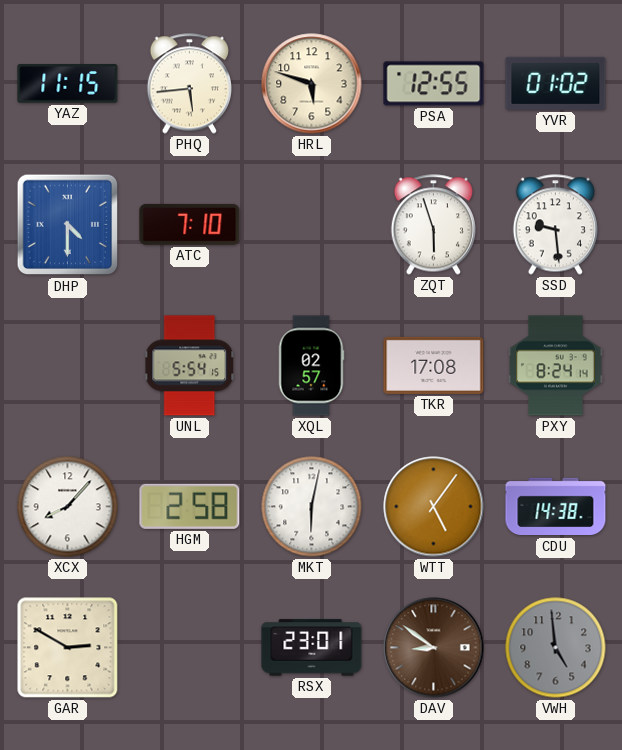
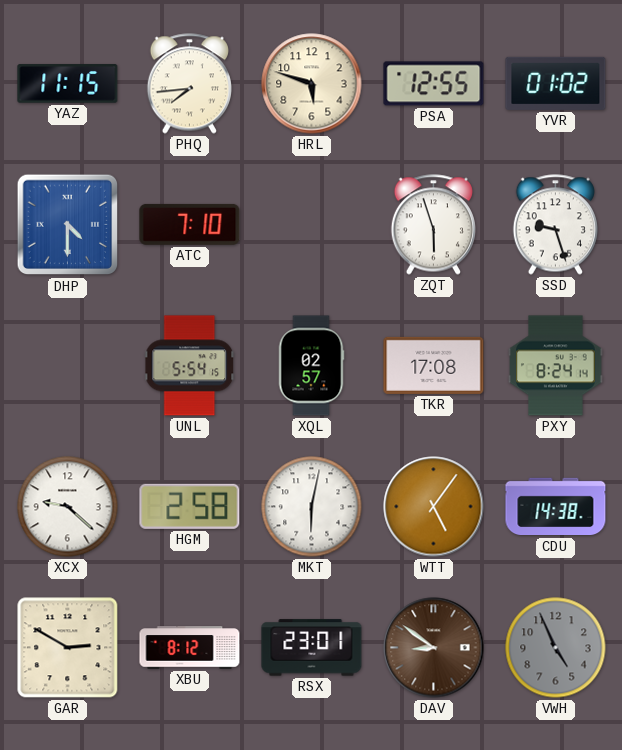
PHQ: 5:44 -> 7:44 (189, 84)
SSD: 9:29 -> 9:27 (555, 225)
XCX: 8:07 -> 9:22 (68, 507)
XBU: none -> 8:12 (190, 648)
VWH: 4:59 -> 4:56 (556, 648)
